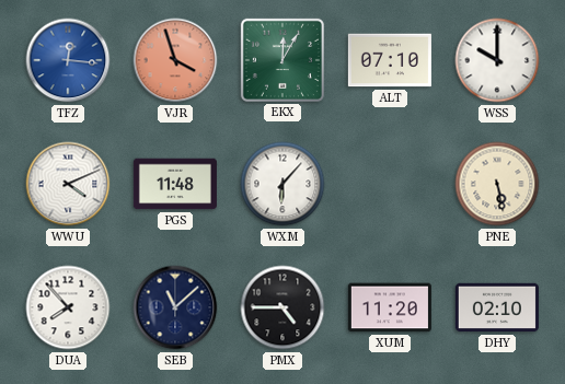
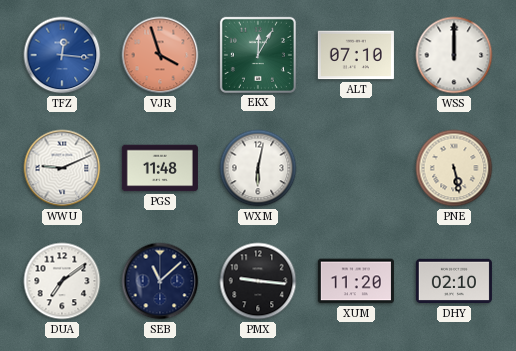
WSS: 10:00 -> 12:00 (454, 55)
WWU: 4:11 -> 9:11 (62, 168)
WXM: 6:07 -> 6:02 (258, 168)
DUA: 7:53 -> 7:09 (62, 281)
PMX: 4:45 -> 9:16 (258, 281)
